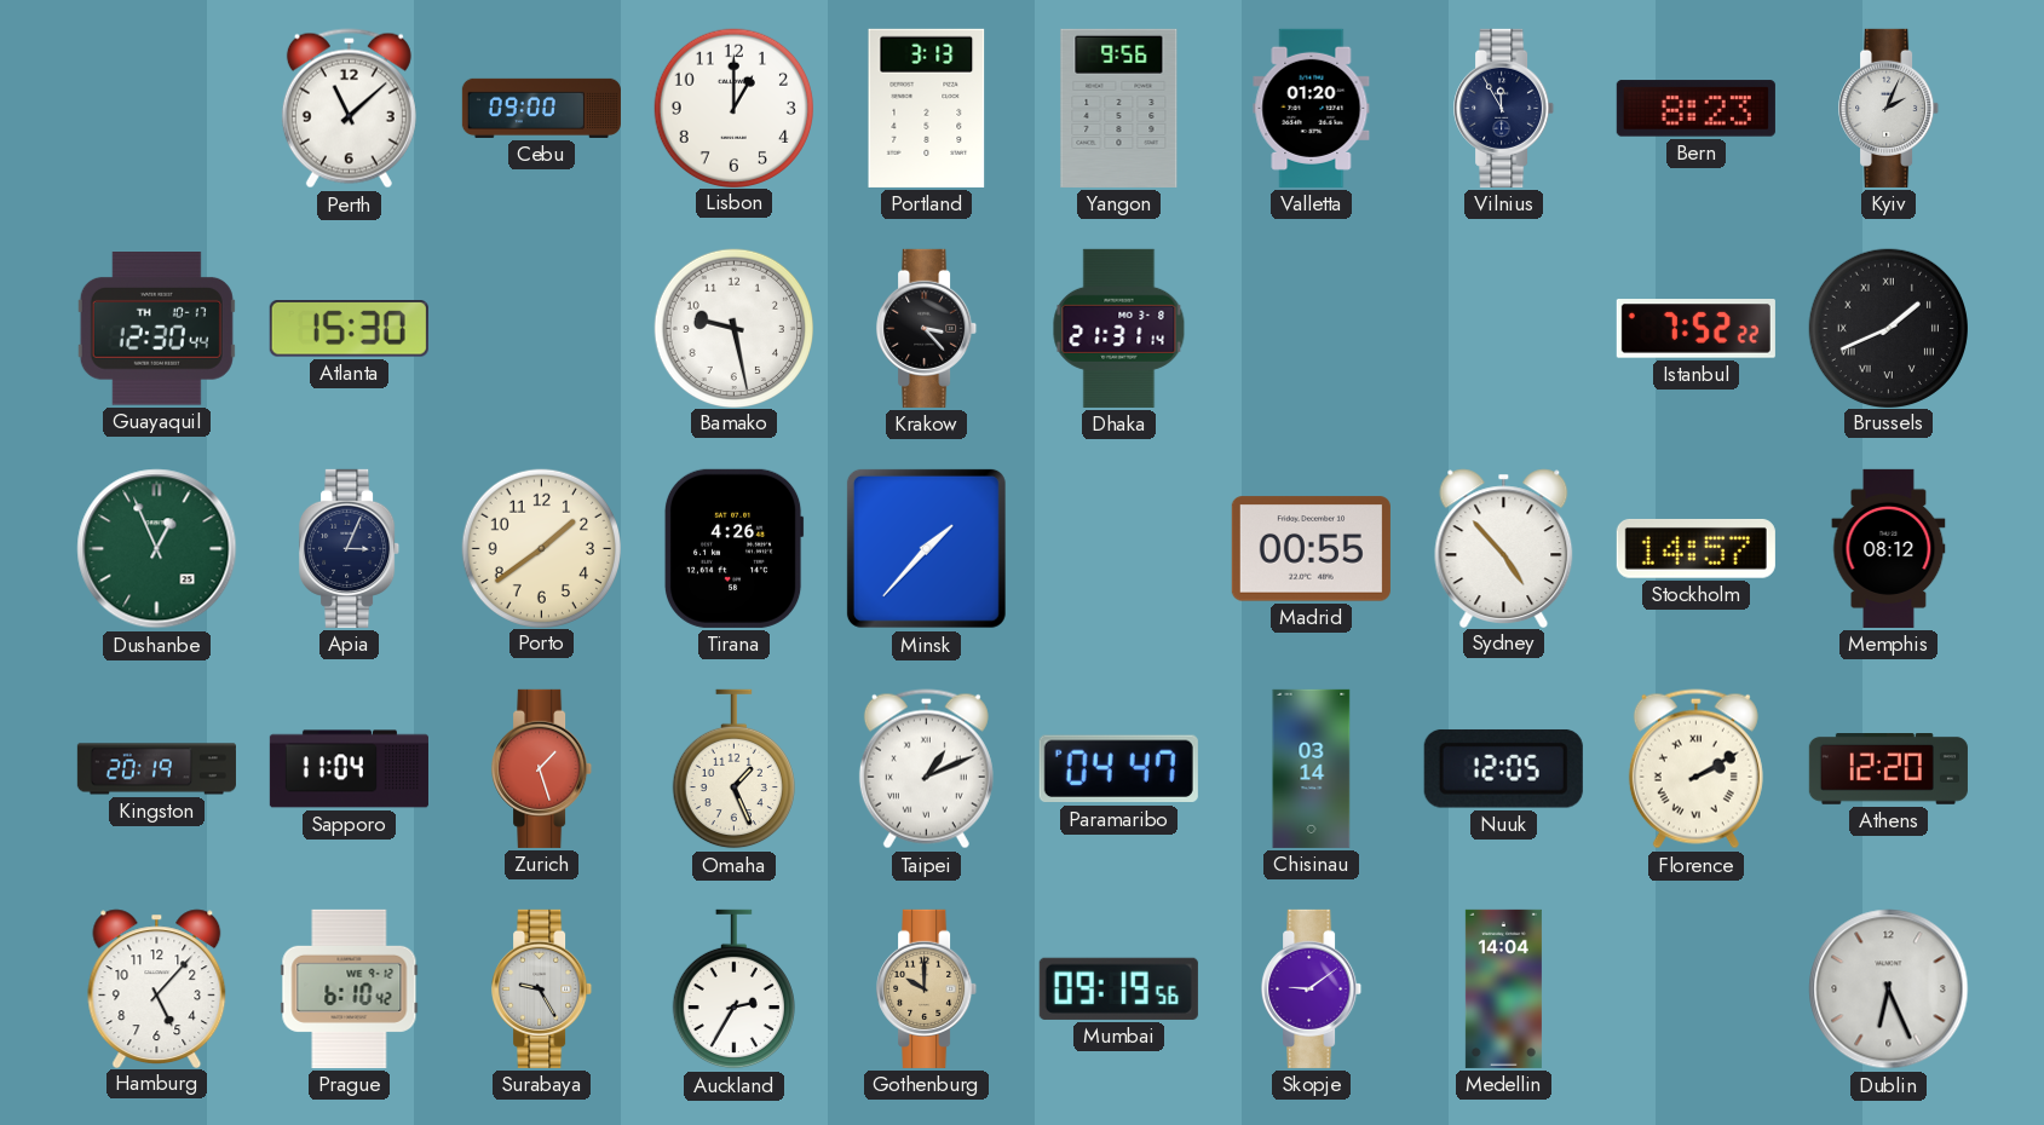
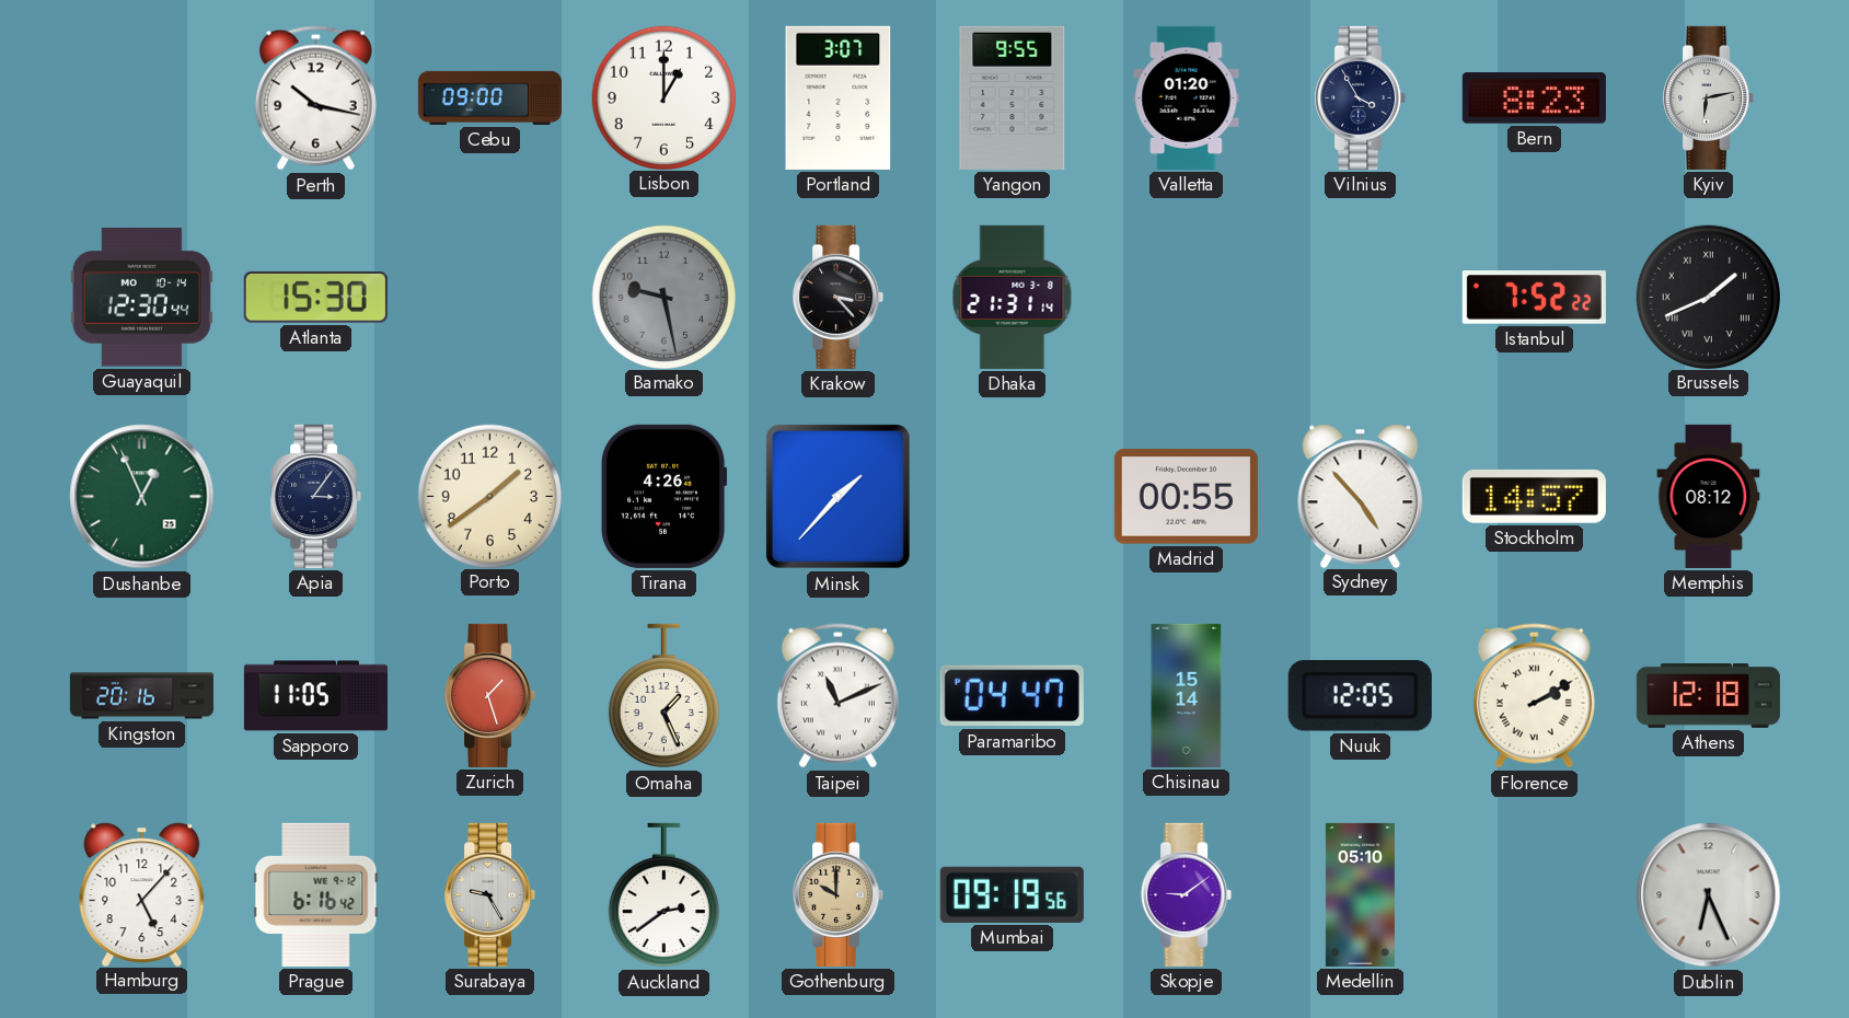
Perth: 11:08 -> 10:17 (315, 99)
Portland: 3:13 -> 3:07 (839, 97)
Yangon: 9:56 -> 9:55 (1013, 97)
Vilnius: 11:55 -> 3:55 (1361, 97)
Kyiv: 2:04 -> 6:13 (1709, 97)
Guayaquil date: TH 10-17 -> MO 10-14 (141, 298)
Bamako dial: white -> grey (663, 297)
Apia: 3:04 -> 3:06 (316, 496)
Kingston: 20:19 -> 20:16 (141, 696)
Sapporo: 11:04 -> 11:05 (315, 696)
Taipei: 1:11 -> 11:11 (837, 696)
Chisinau: 03:14 -> 15:14 (1187, 695)
Athens: 12:20 -> 12:18 (1708, 696)
Prague: 6:10 -> 6:16 (316, 894)
Auckland: 2:35 -> 2:39 (663, 895)
Medellin: 14:04 -> 05:10 (1360, 894)
